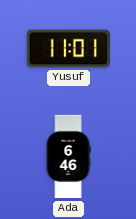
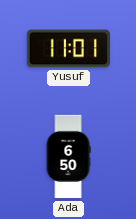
Ada: 6:46 -> 6:50 (68, 157)
